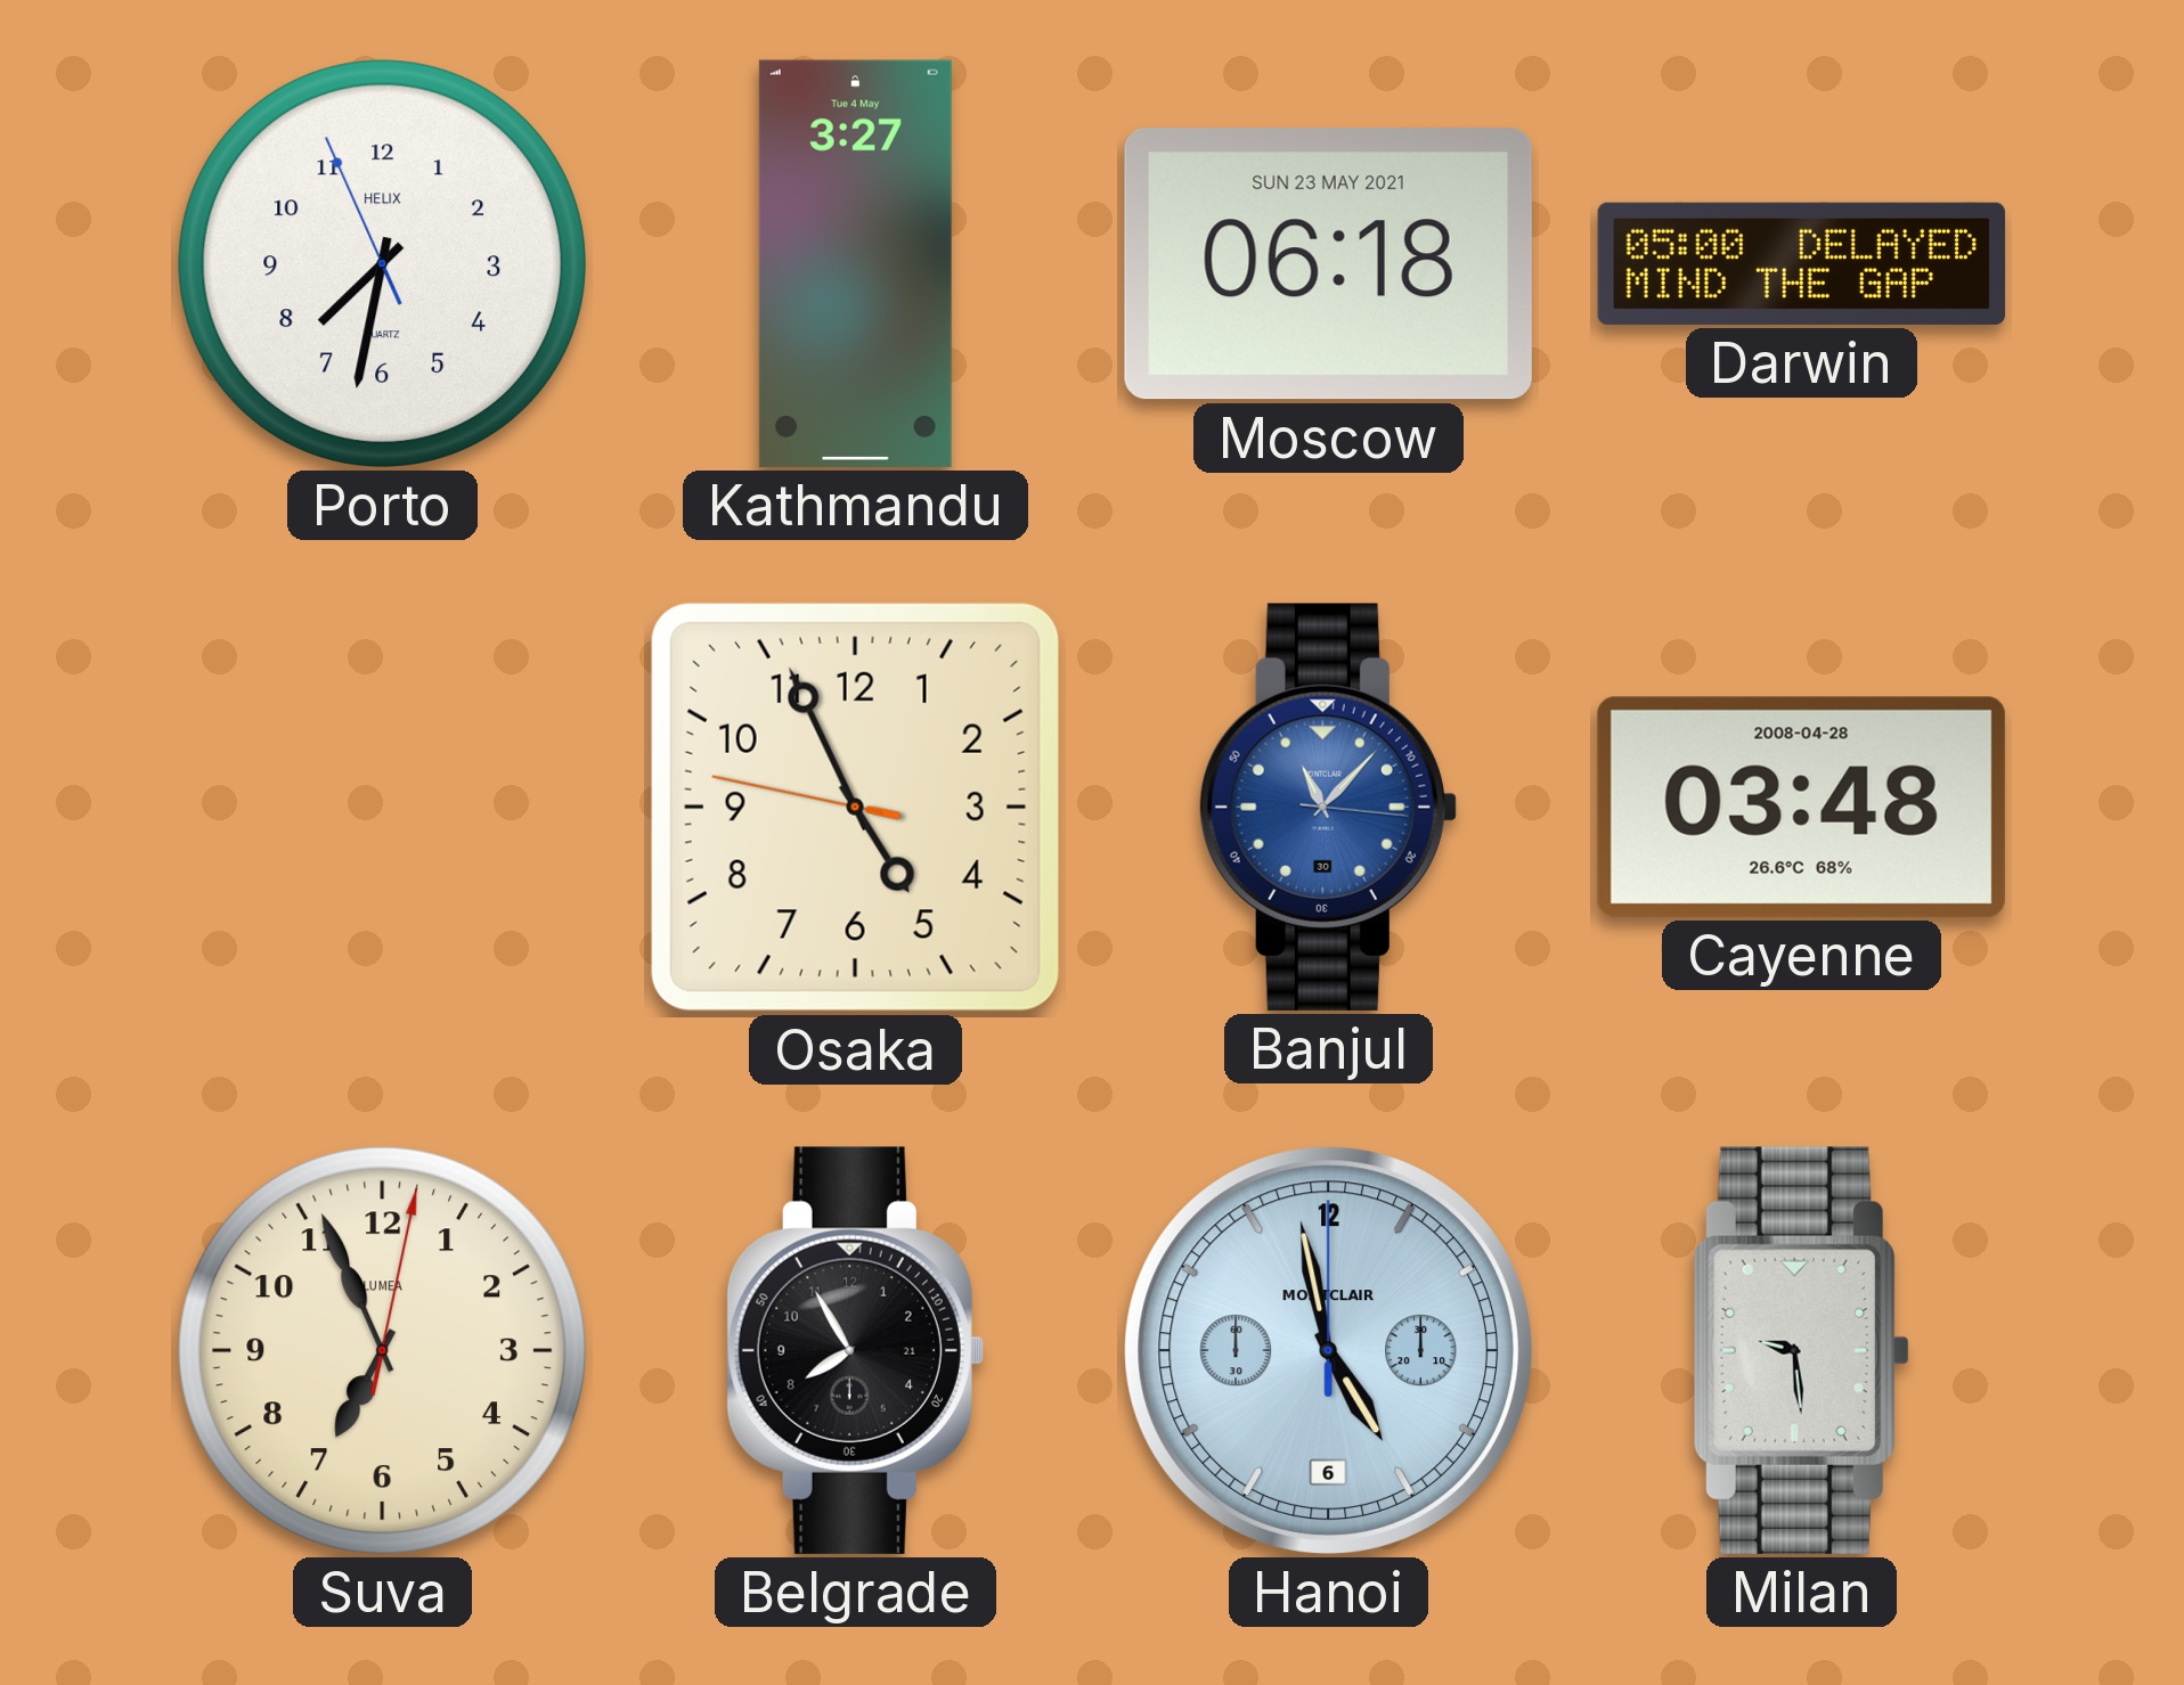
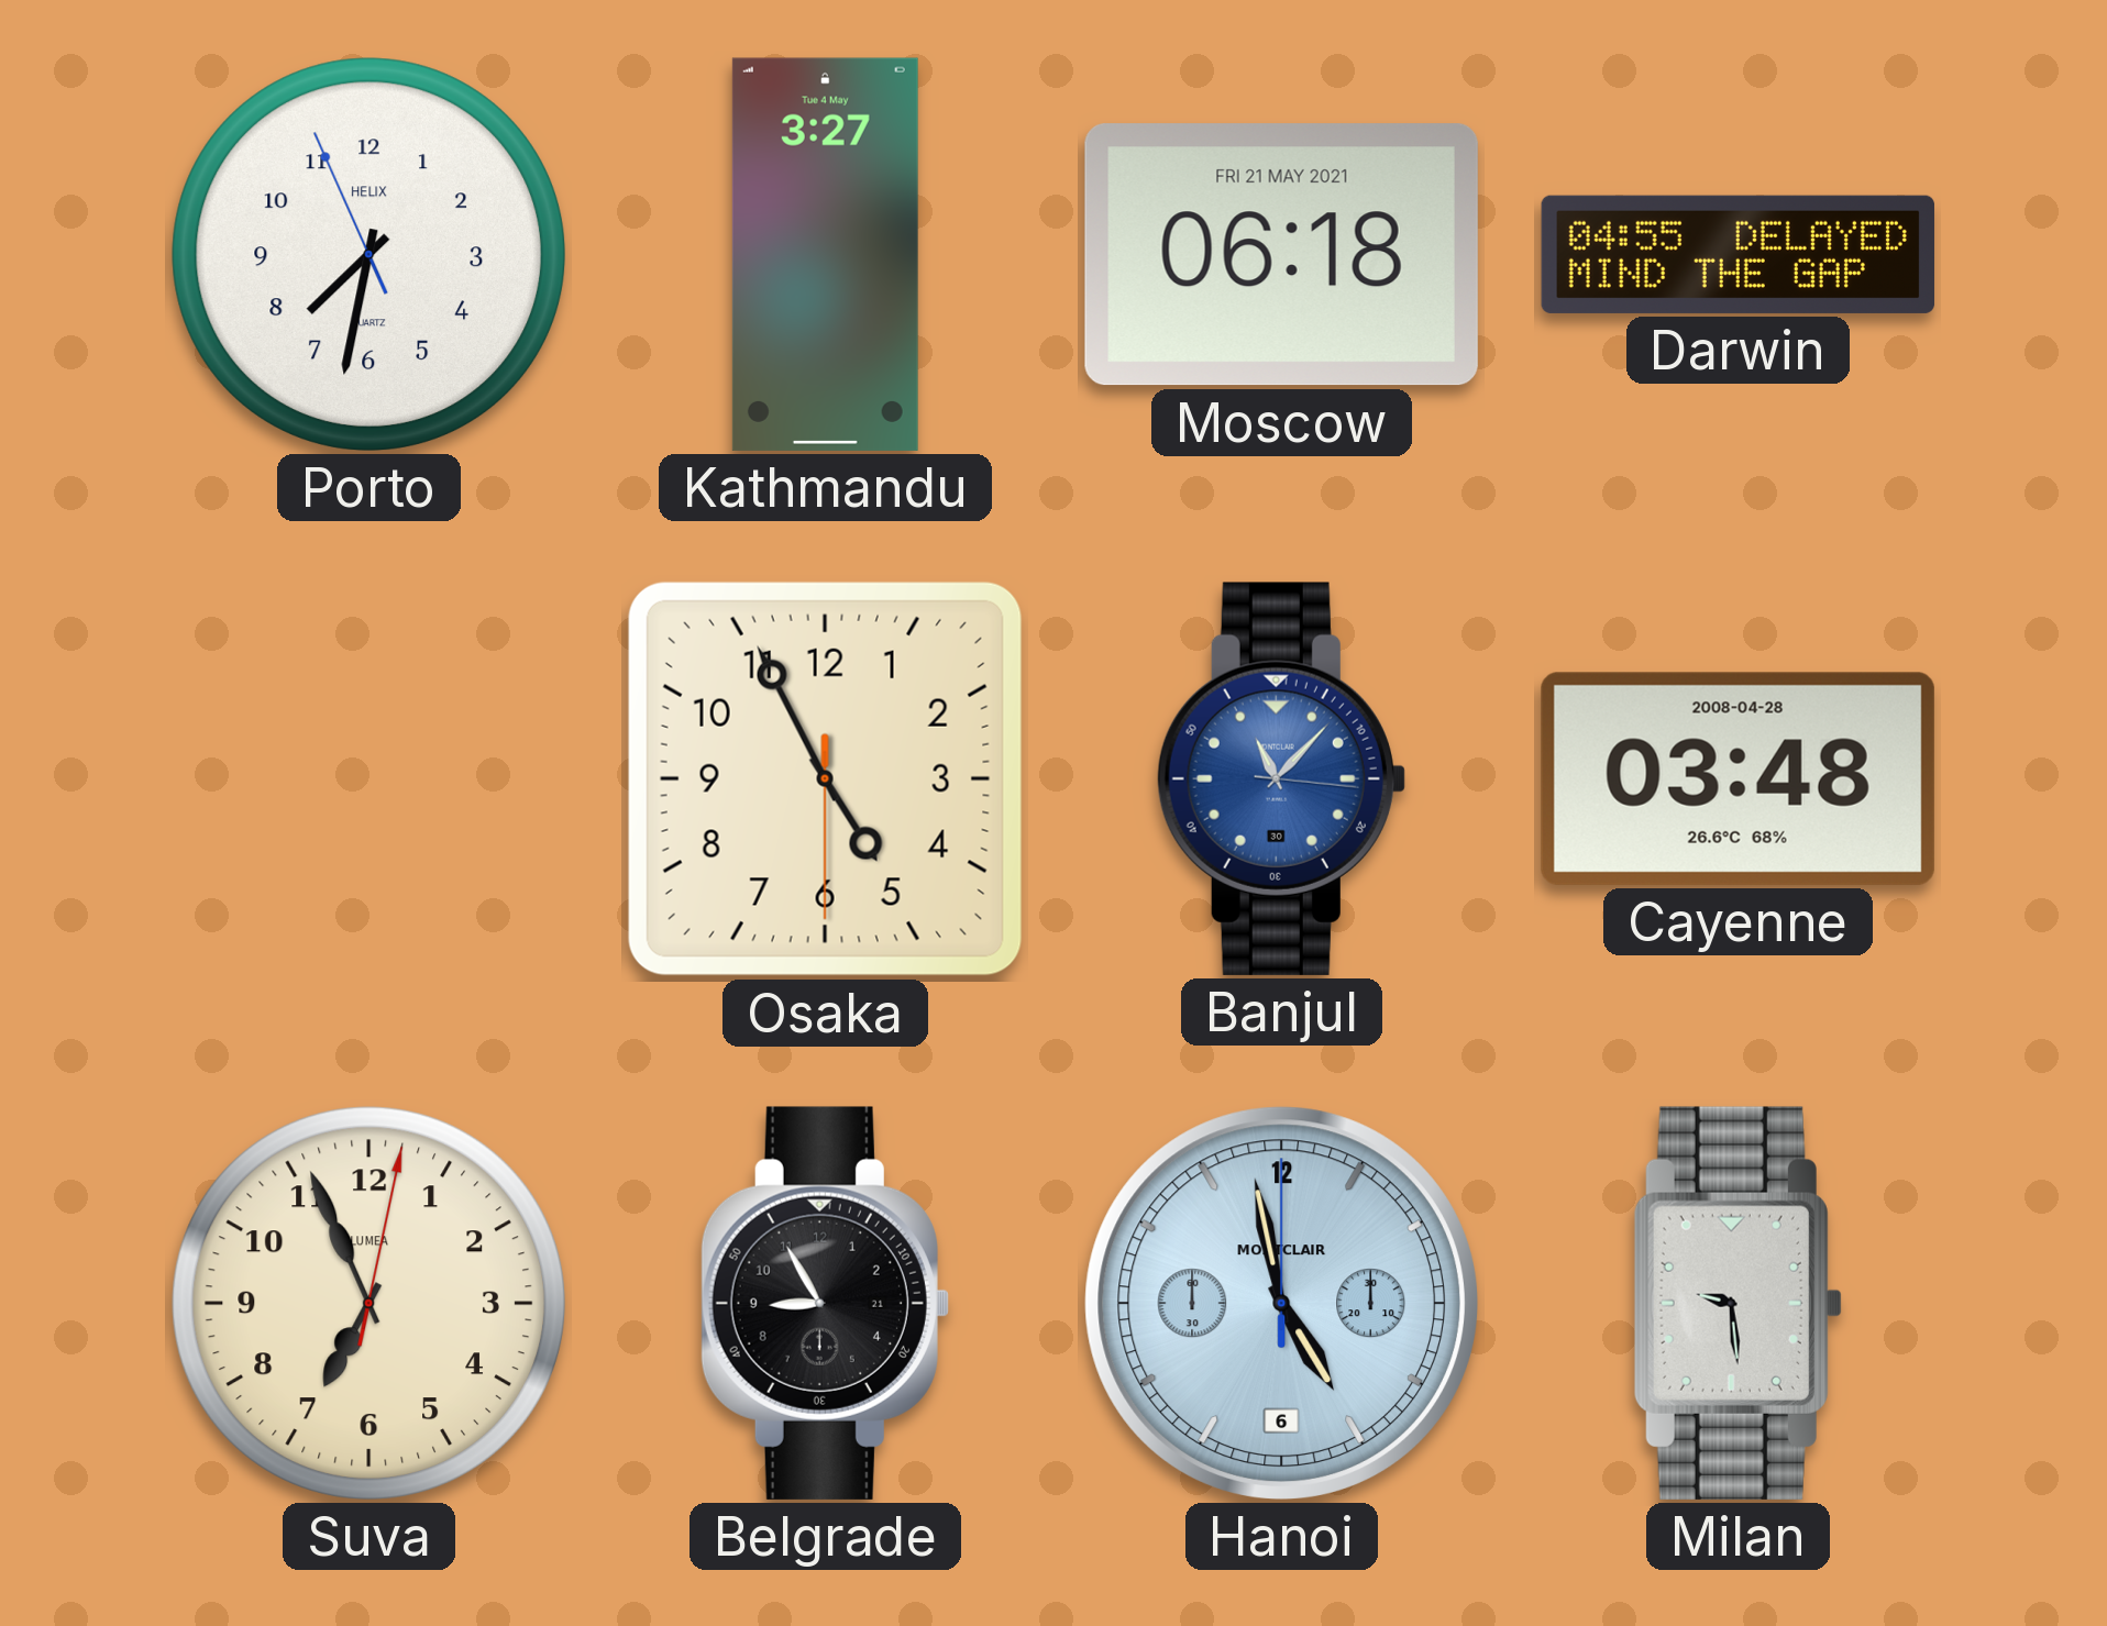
Moscow date: SUN 23 MAY 2021 -> FRI 21 MAY 2021 (1281, 255)
Darwin: 05:00 -> 04:55 (1738, 254)
Osaka: 4:55:47 -> 4:55:30 (825, 778)
Belgrade: 7:55 -> 8:55 (825, 1303)
